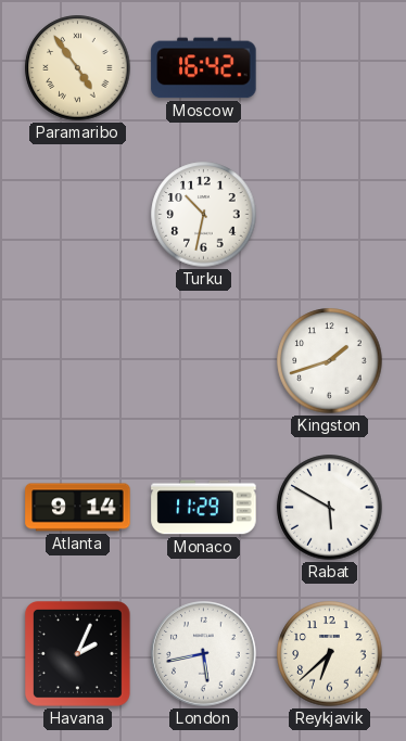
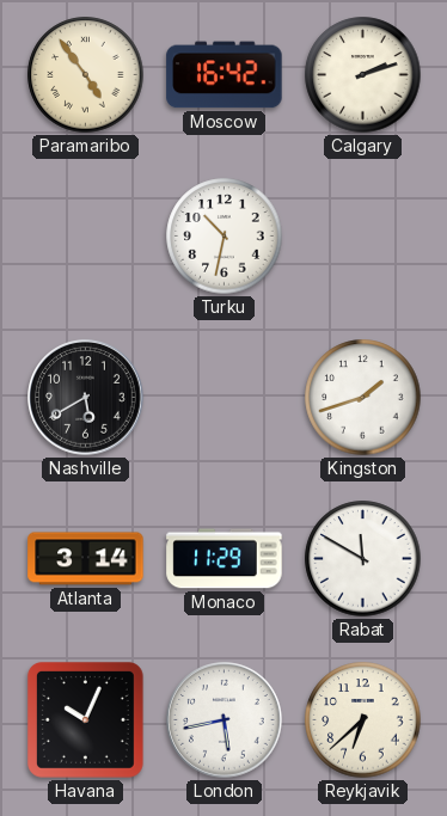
Calgary: none -> 2:12 (363, 75)
Nashville: none -> 5:40 (86, 398)
Atlanta: 9:14 -> 3:14 (86, 559)
Rabat: 5:50 -> 11:50 (363, 559)
Havana: 2:04 -> 10:04 (85, 719)
